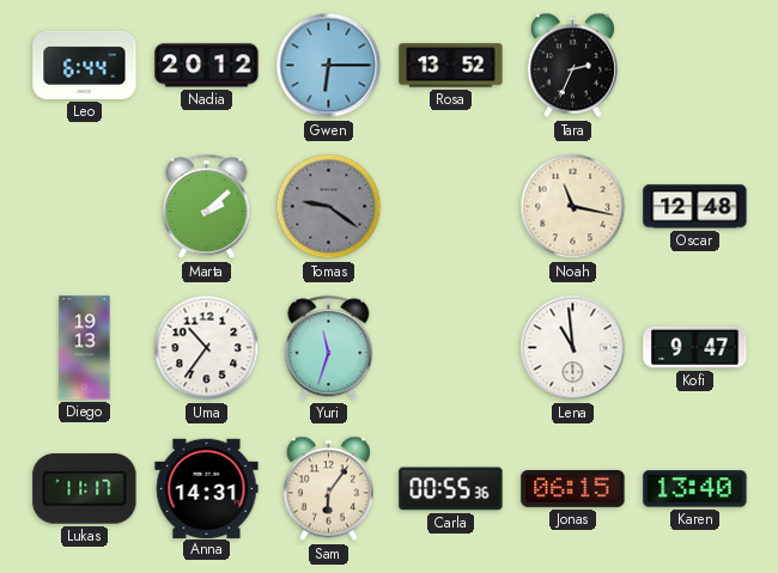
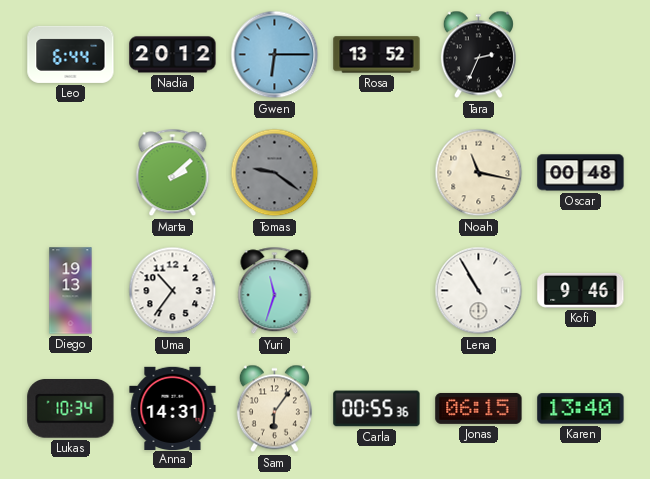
Oscar: 12:48 -> 00:48 (581, 173)
Lena: 10:59 -> 10:55 (479, 291)
Kofi: 9:47 -> 9:46 (581, 290)
Lukas: 11:17 -> 10:34 (71, 409)
